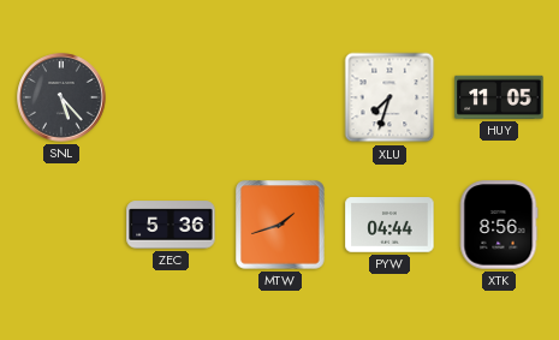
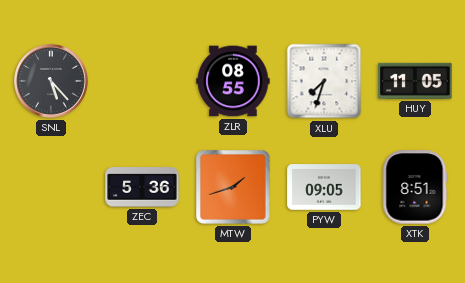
ZLR: none -> 08:55 (233, 81)
PYW: 04:44 -> 09:05 (324, 187)
XTK: 8:56 -> 8:51 (415, 187)
